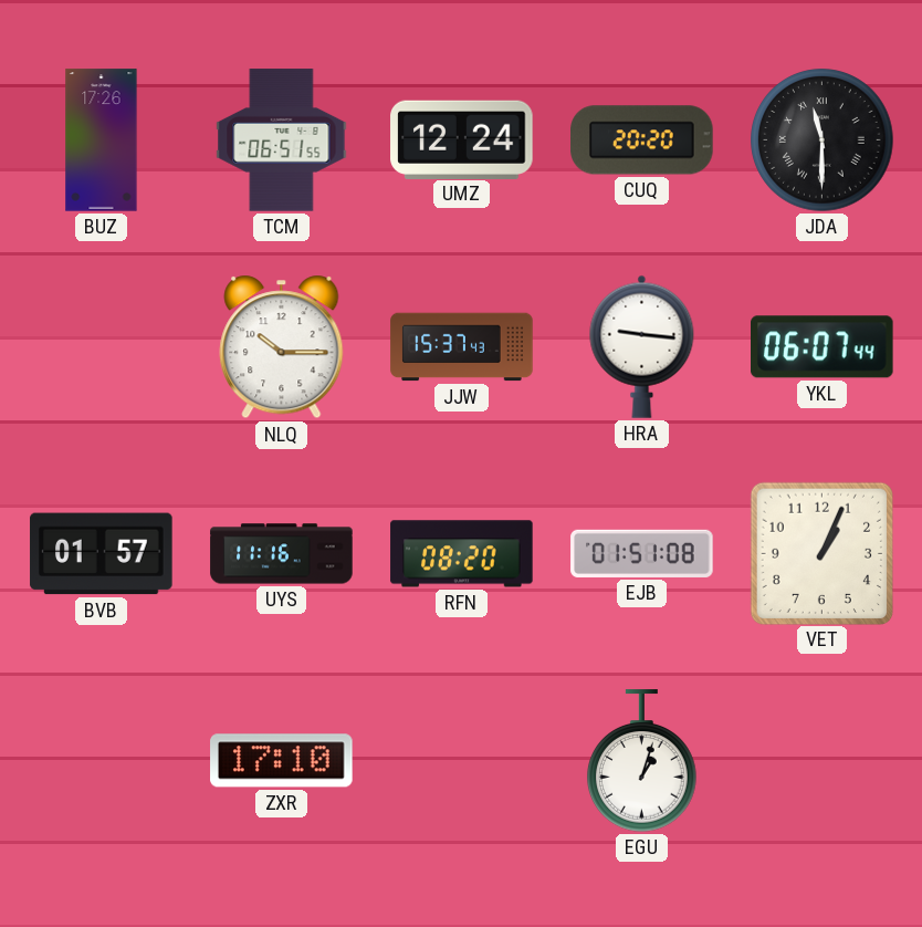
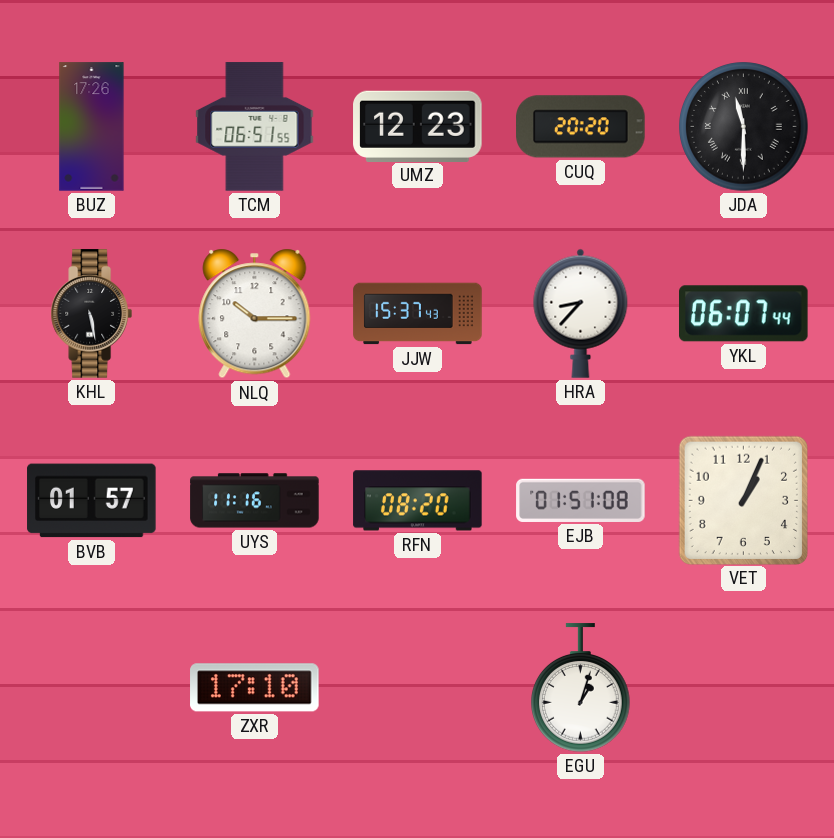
UMZ: 12:24 -> 12:23 (418, 126)
KHL: none -> 5:28 (91, 314)
HRA: 9:16 -> 8:37 (581, 313)
